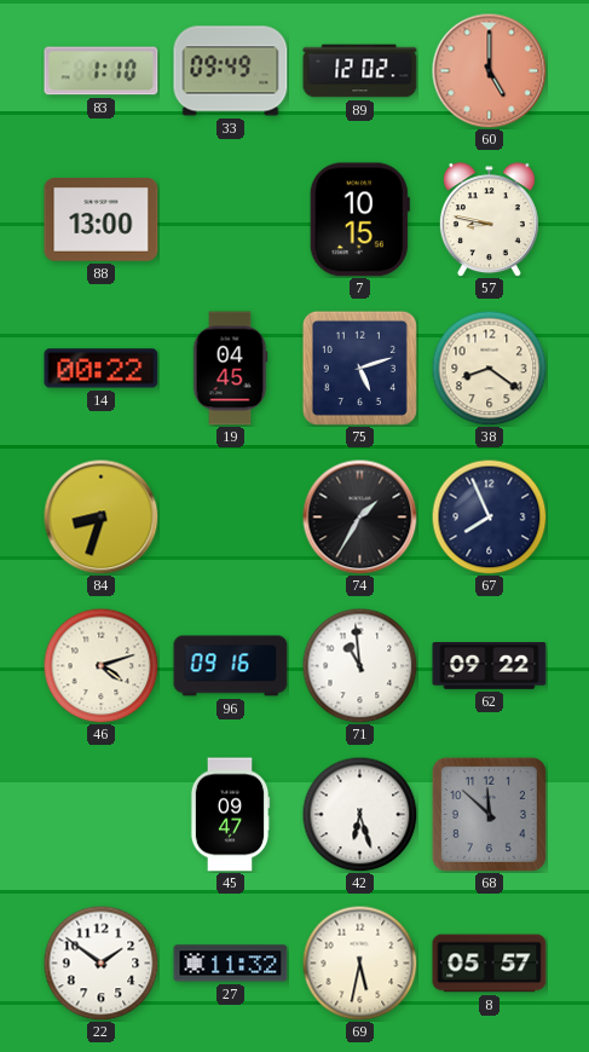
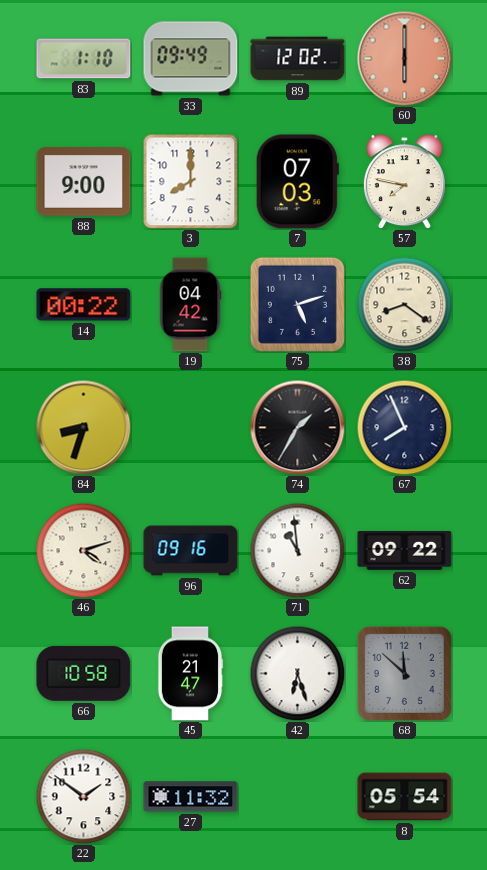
60: 5:00 -> 6:00 (404, 58)
88: 13:00 -> 9:00 (84, 182)
3: none -> 8:00 (190, 181)
7: 10:15 -> 07:03 (297, 182)
57: 8:47 -> 7:47 (404, 182)
19: 04:45 -> 04:42 (190, 305)
66: none -> 10:58 (84, 673)
45: 09:47 -> 21:47 (190, 674)
69: 5:32 -> none (359, 963)
8: 05:57 -> 05:54 (405, 797)
